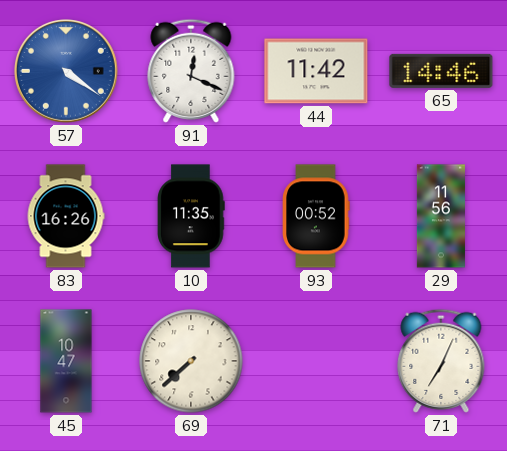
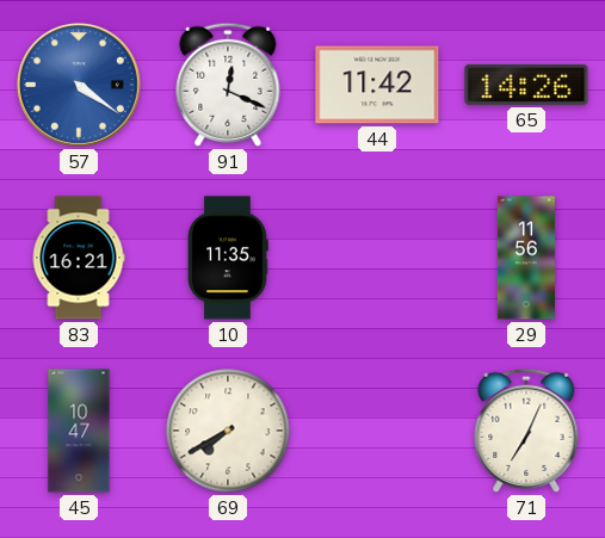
65: 14:46 -> 14:26 (526, 85)
83: 16:26 -> 16:21 (79, 258)
93: 00:52 -> none (316, 216)
69: 7:38 -> 7:40 (228, 431)
